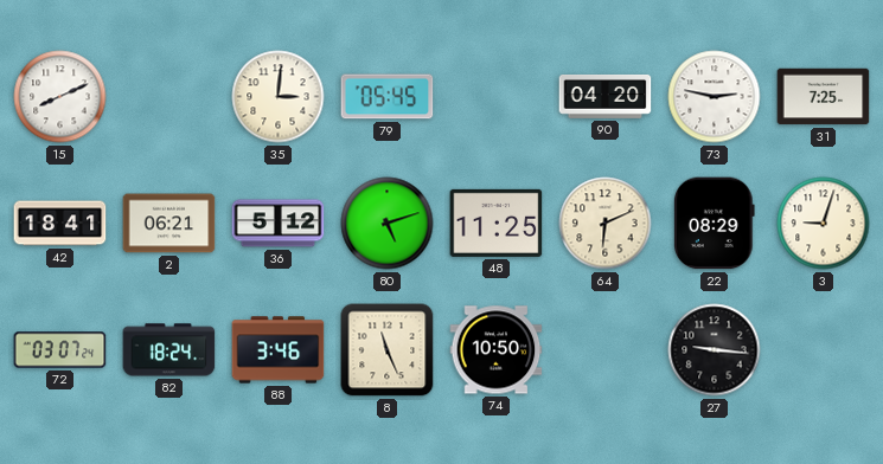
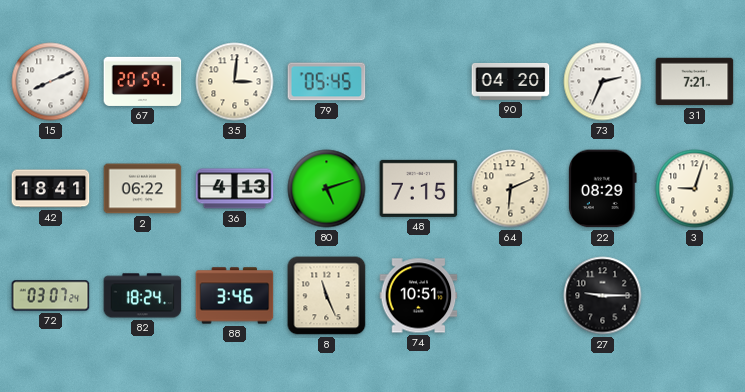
67: none -> 20:59 (143, 81)
73: 2:47 -> 2:34 (603, 82)
31: 7:25 -> 7:21 (695, 82)
2: 06:21 -> 06:22 (143, 189)
36: 5:12 -> 4:13 (235, 189)
48: 11:25 -> 7:15 (419, 188)
74: 10:50 -> 10:51 (419, 296)
27: 9:16 -> 9:15 (603, 296)
